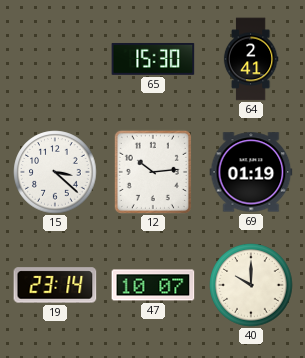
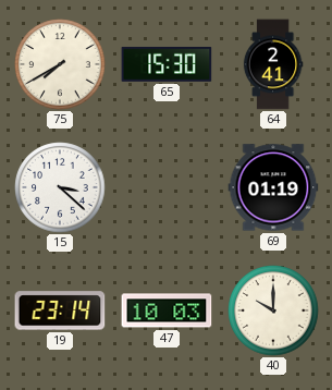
75: none -> 7:40 (60, 64)
12: 10:14 -> none (153, 172)
47: 10:07 -> 10:03 (167, 310)
